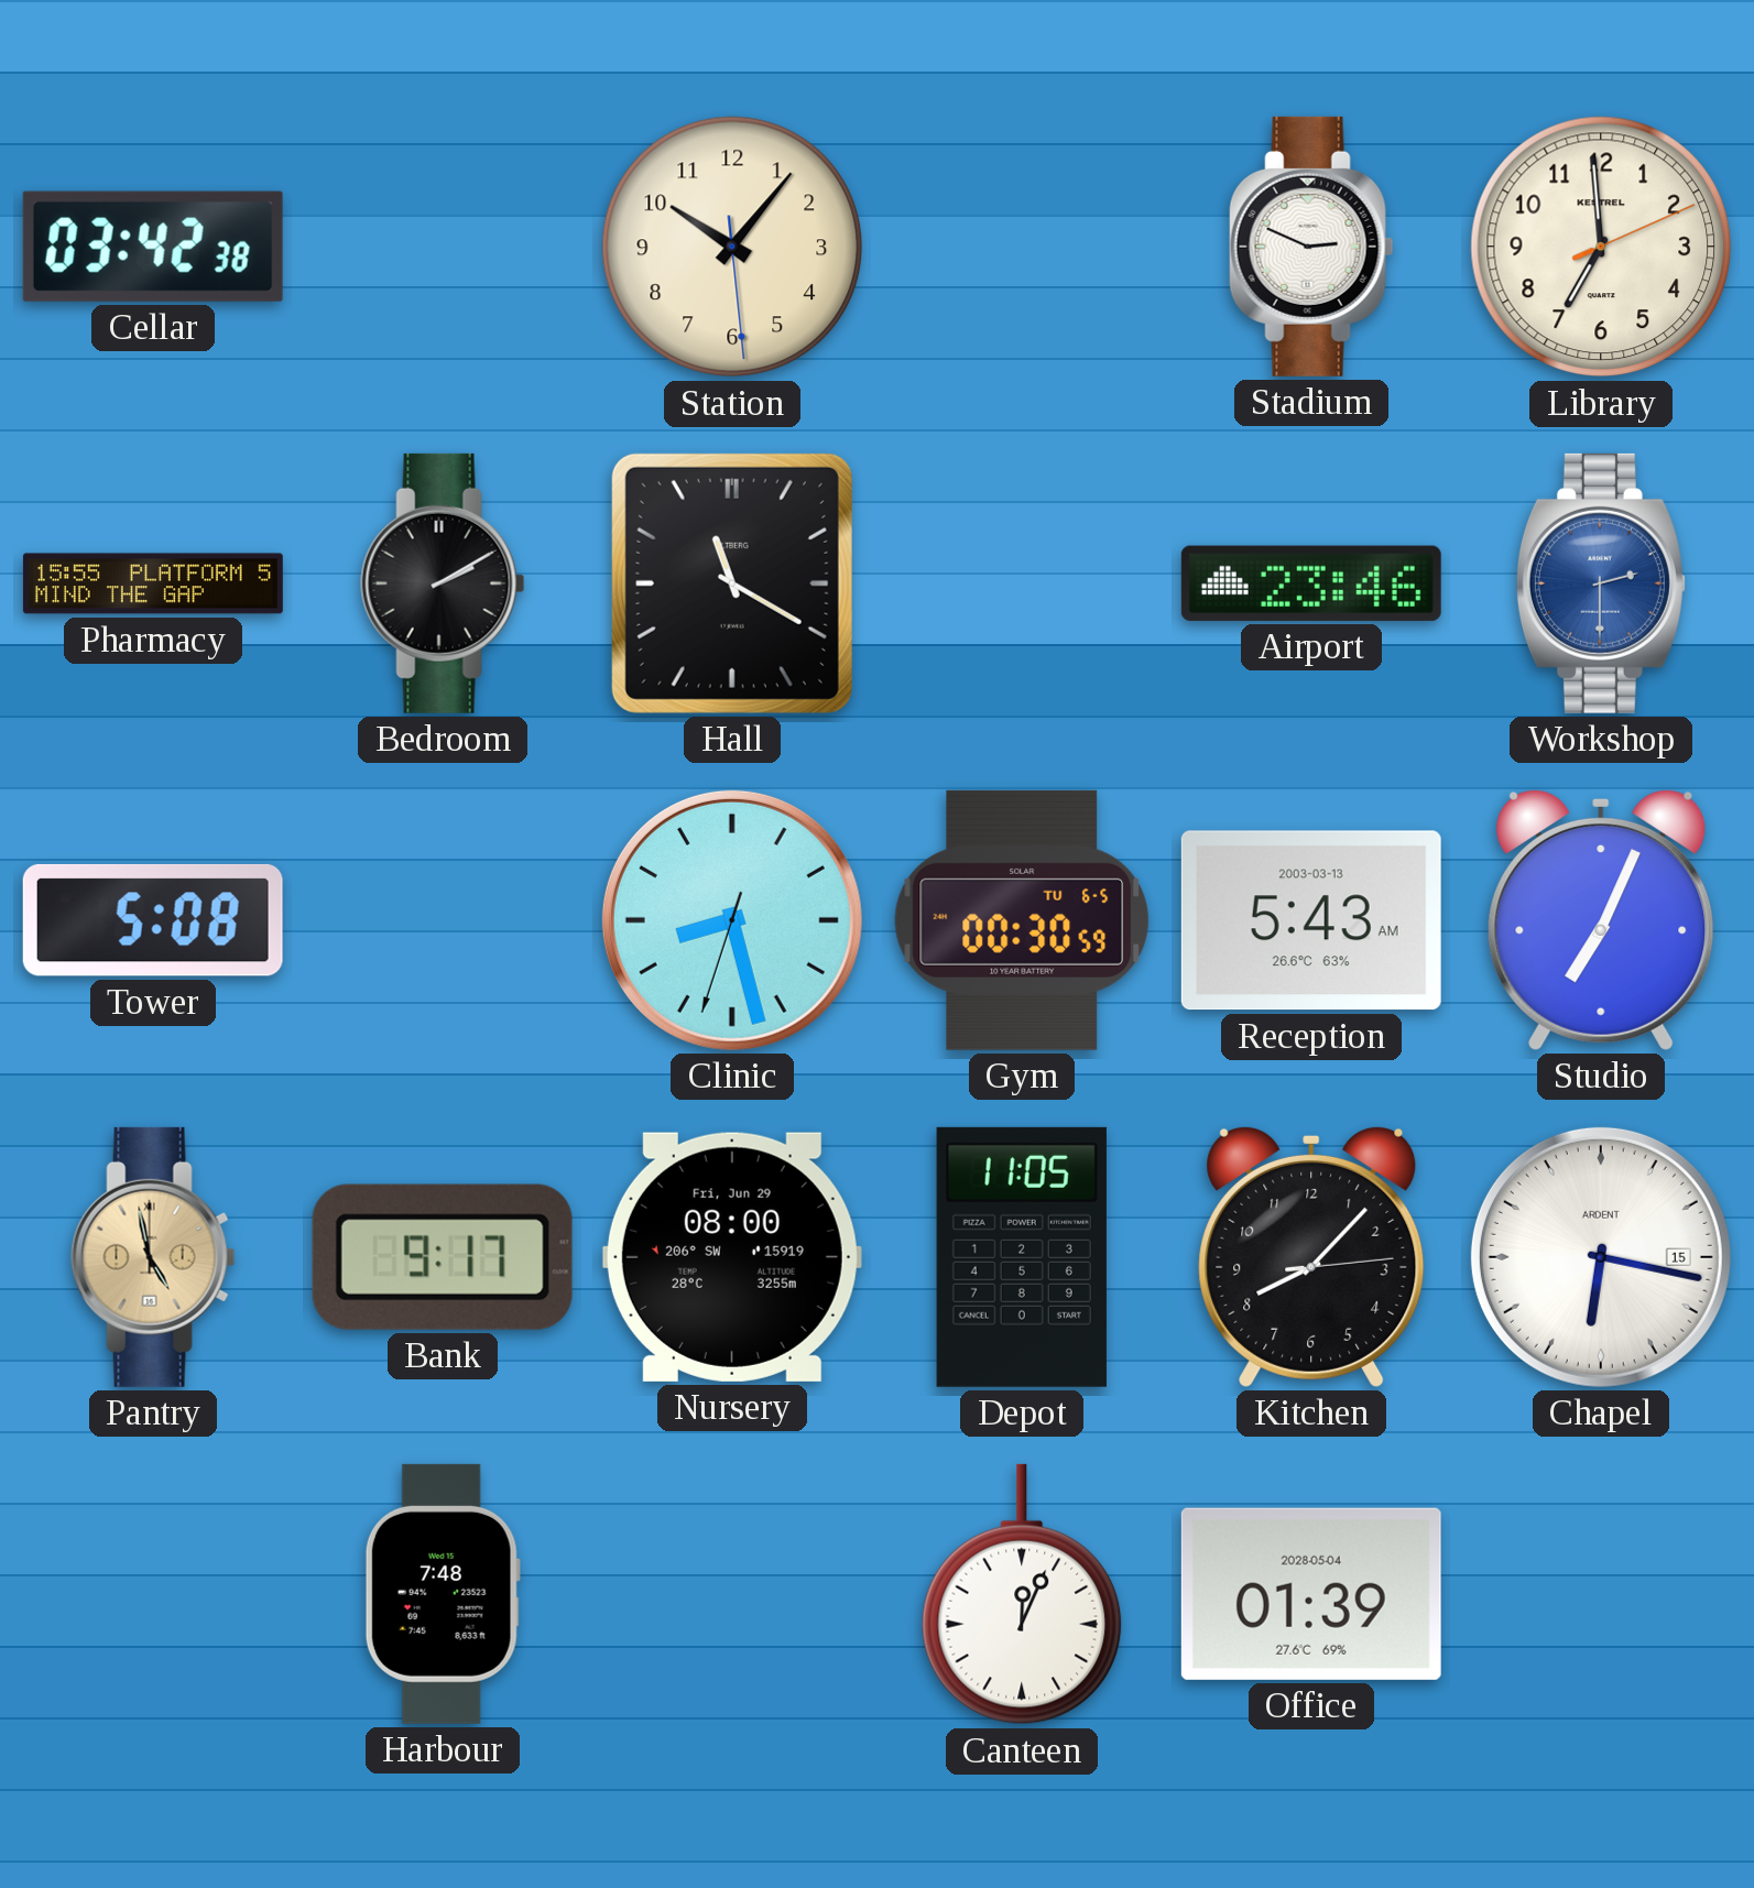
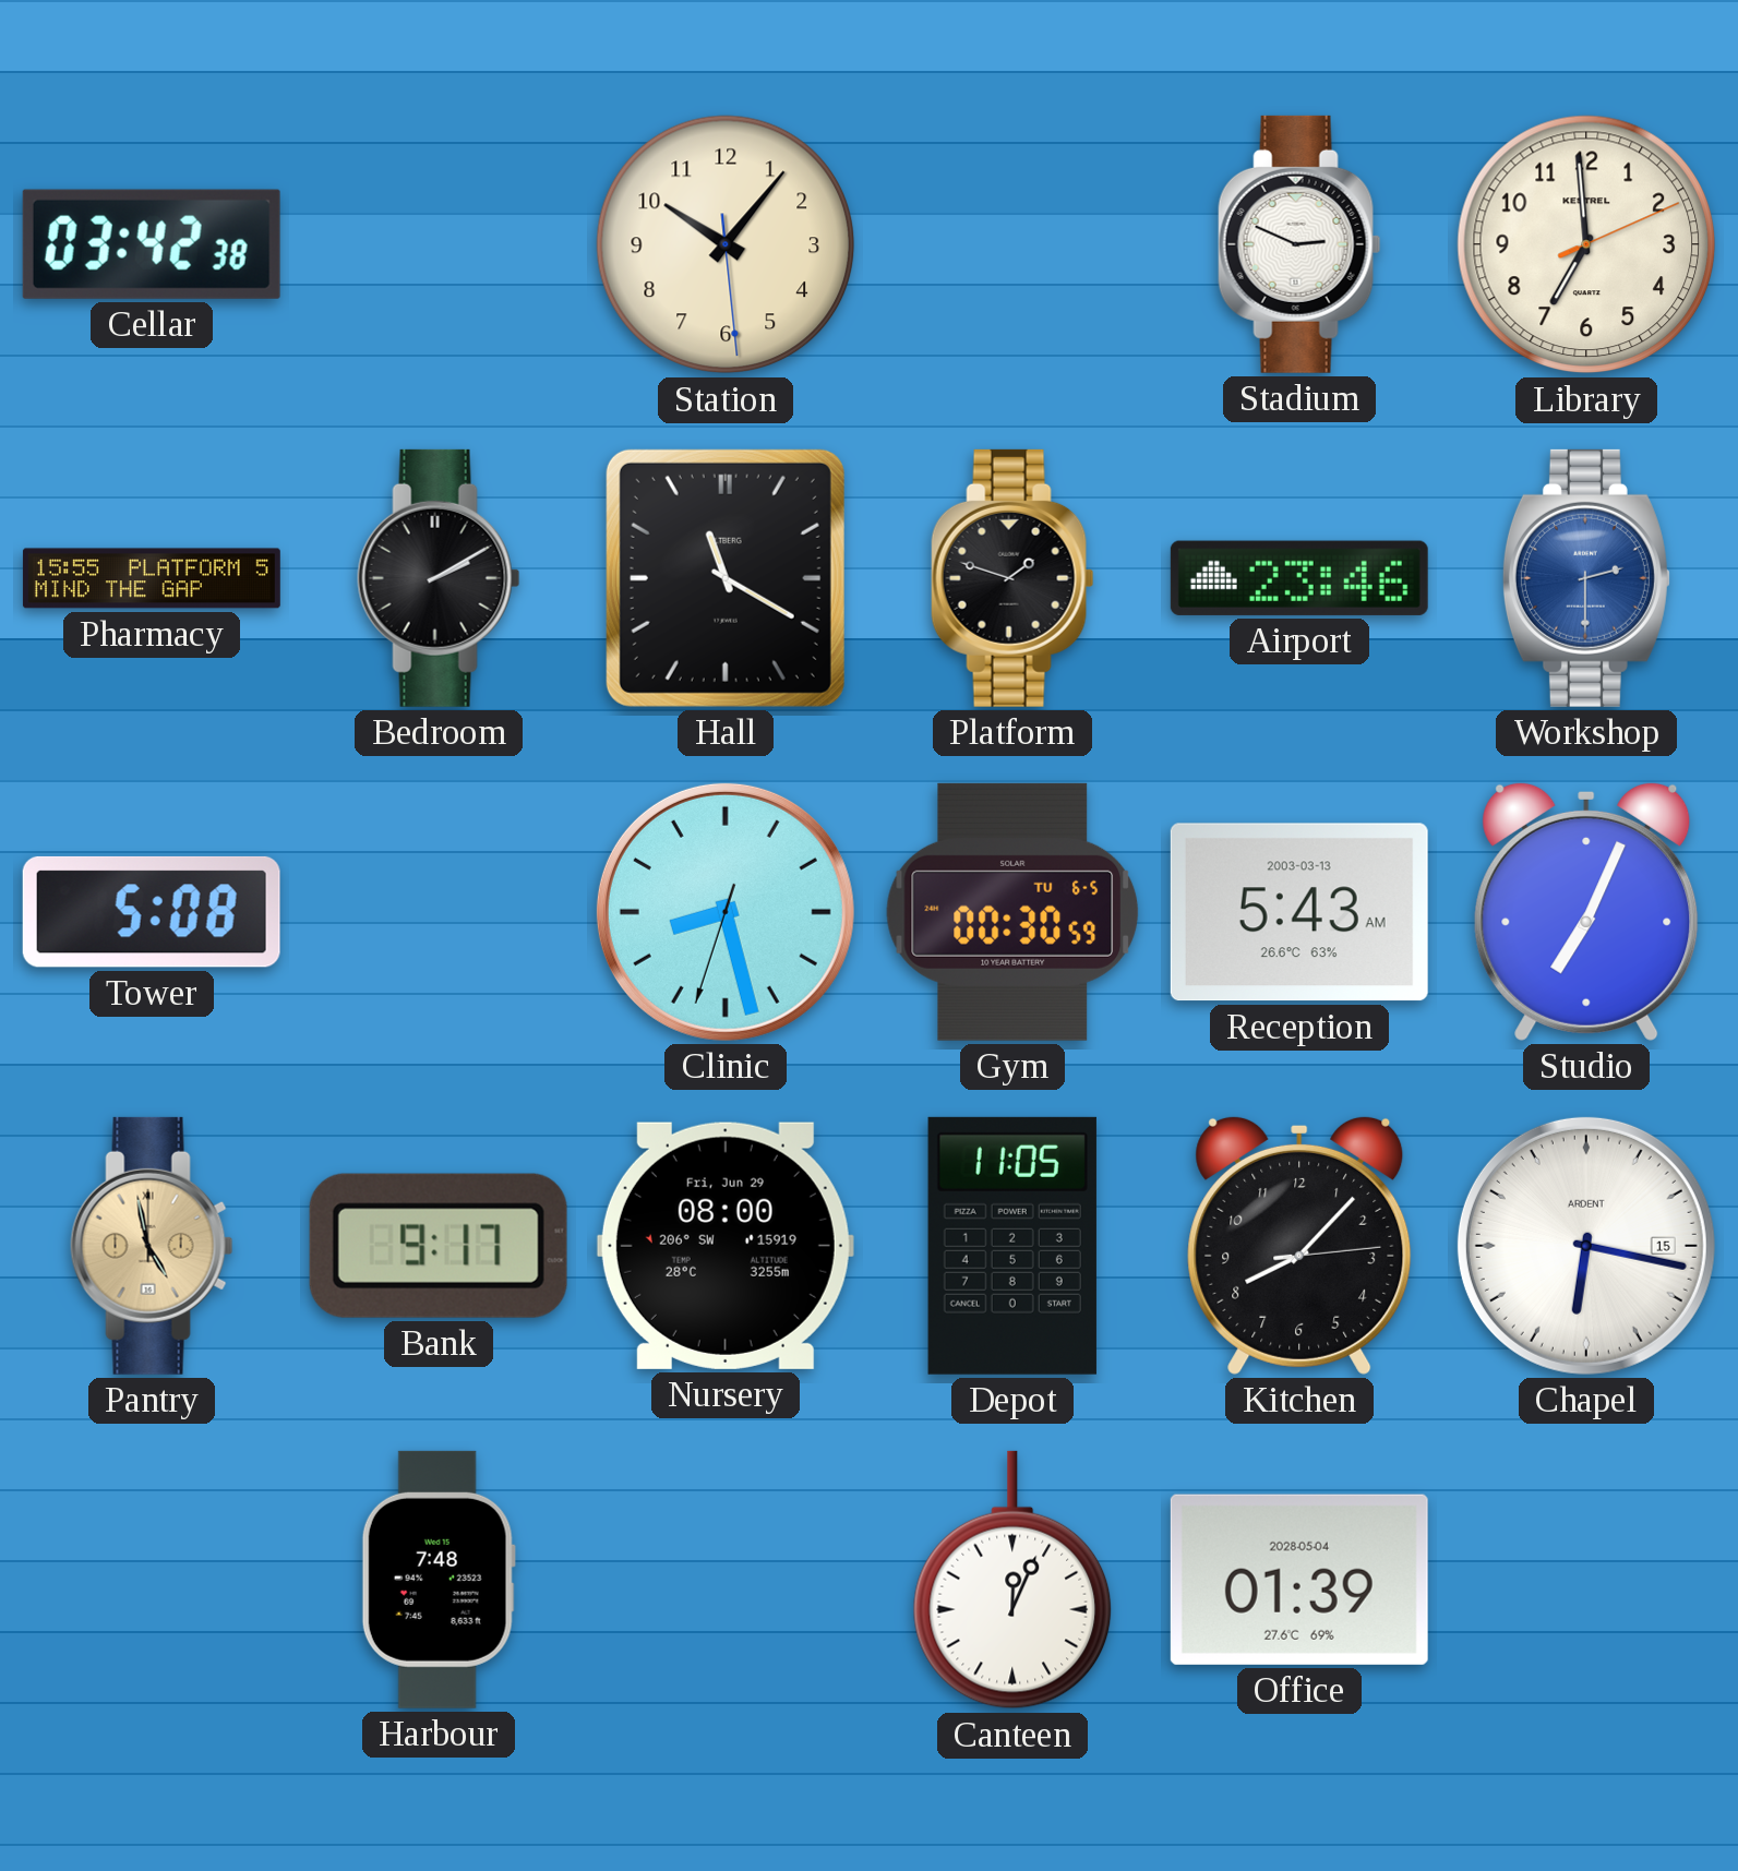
Platform: none -> 1:48 (1012, 578)
